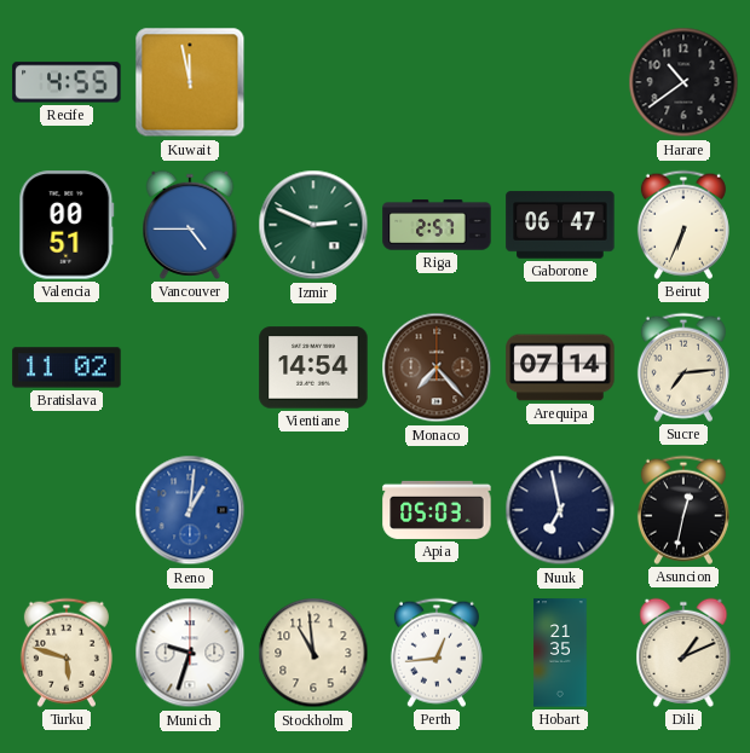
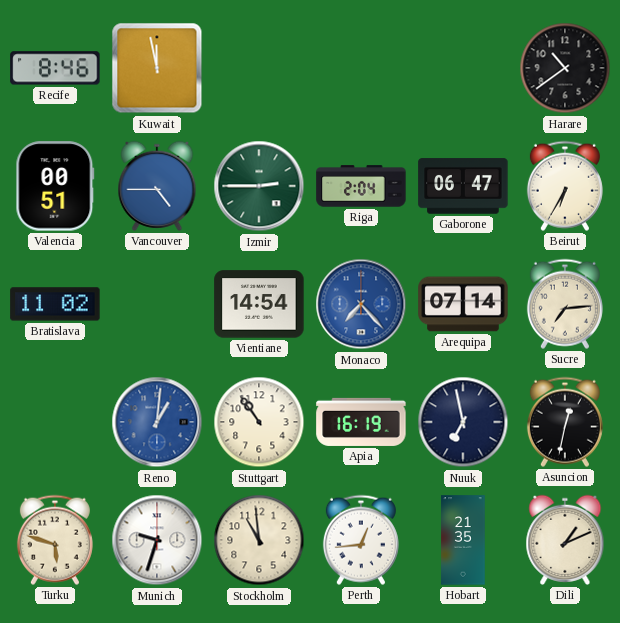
Recife: 4:55 -> 8:46 (55, 68)
Izmir: 2:49 -> 2:45 (259, 186)
Riga: 2:57 -> 2:04 (361, 186)
Beirut: 6:34 -> 6:35 (565, 186)
Monaco dial: brown -> blue (361, 304)
Stuttgart: none -> 10:54 (259, 422)
Apia: 05:03 -> 16:19 (361, 422)
